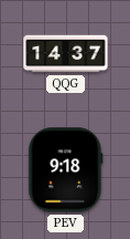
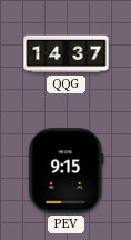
PEV: 9:18 -> 9:15 (67, 171)
